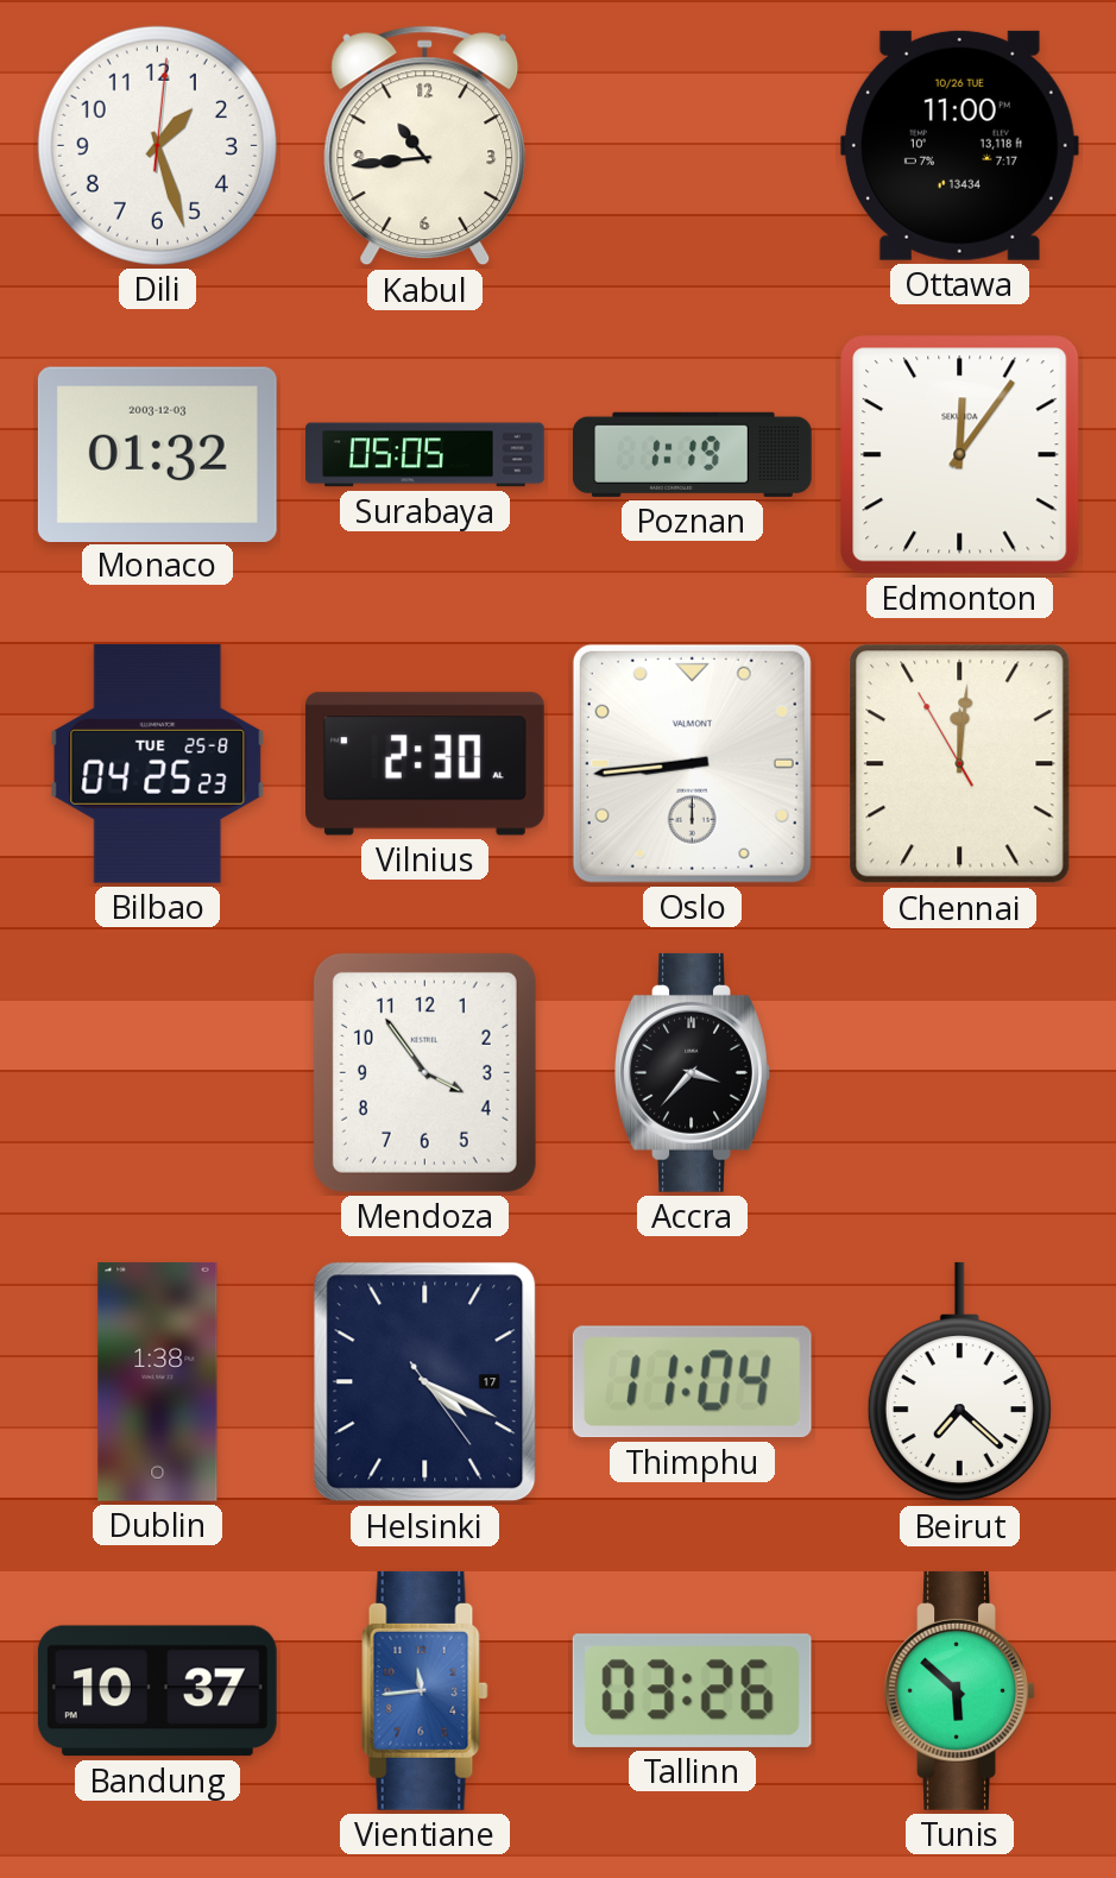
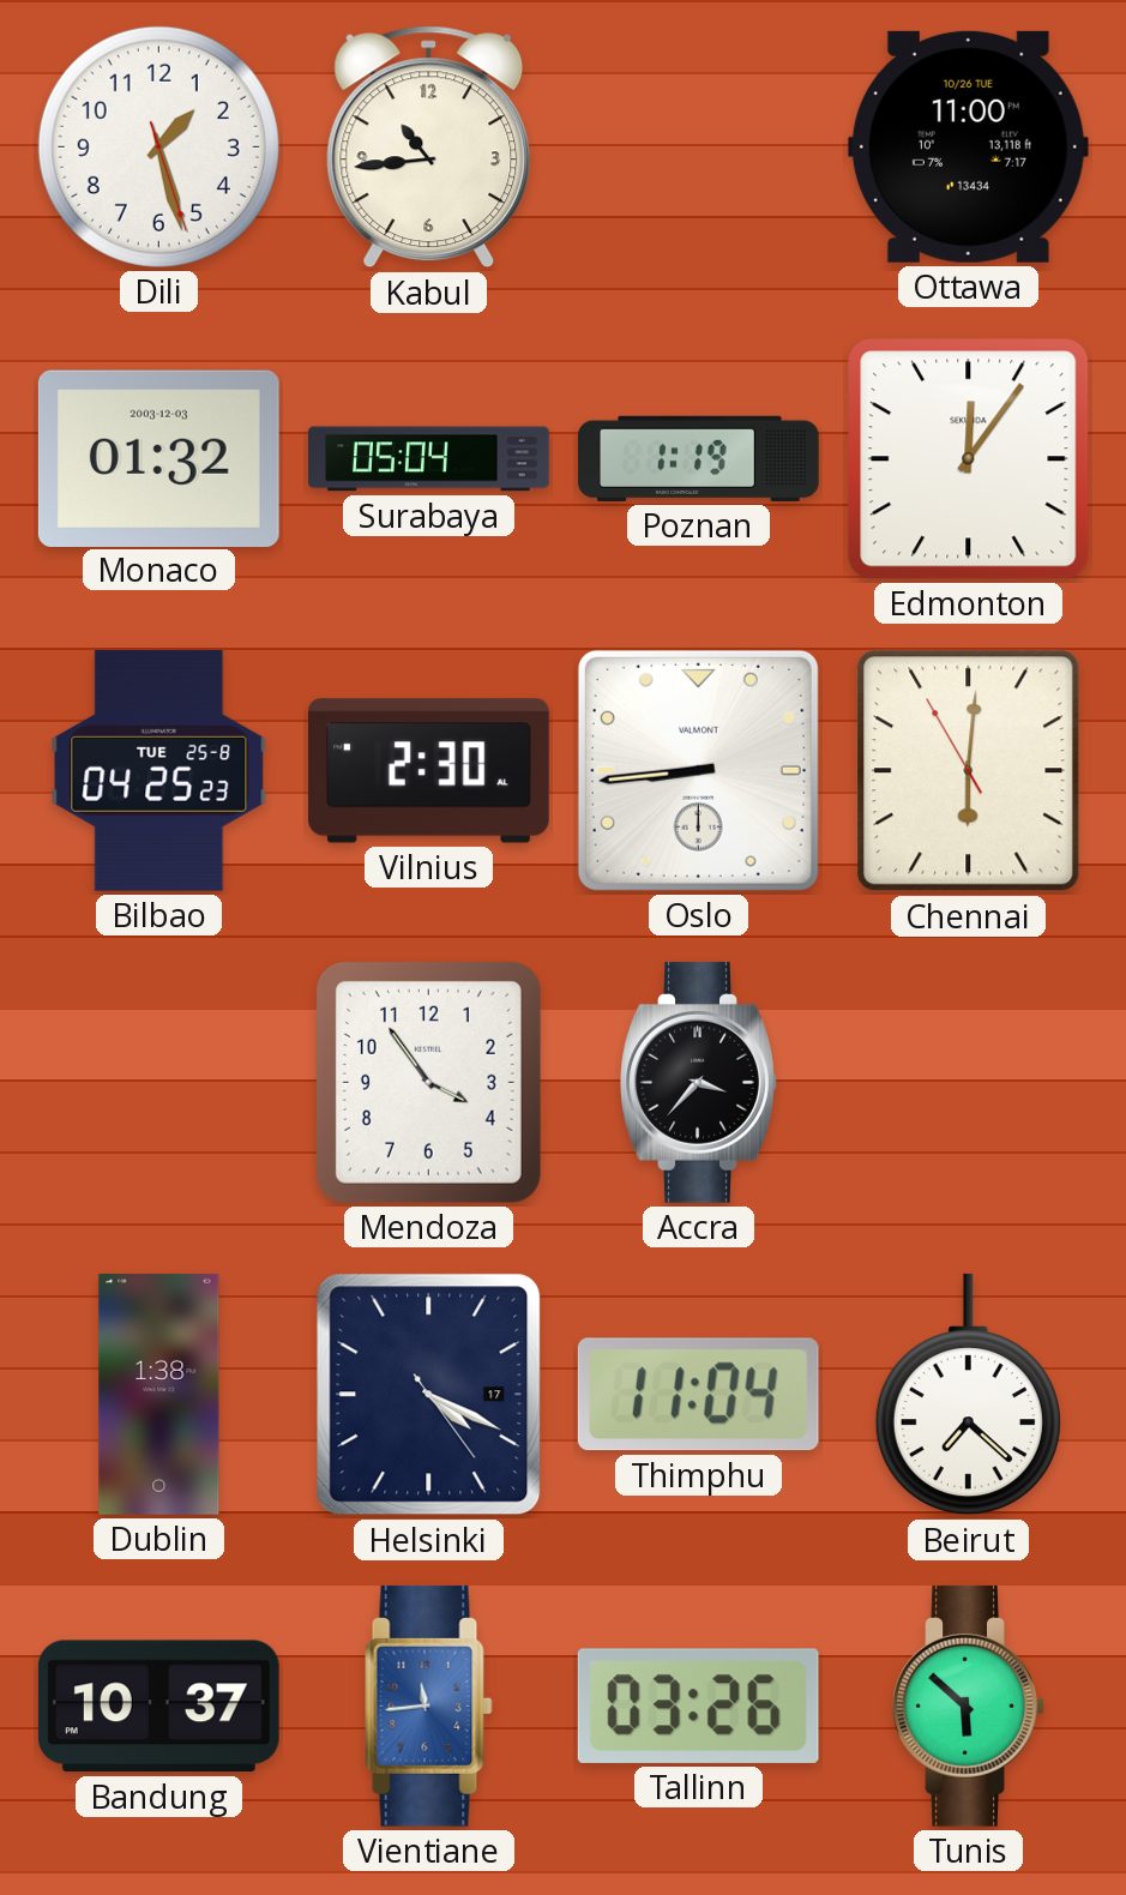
Dili: 1:27:01 -> 1:27:27 (158, 146)
Surabaya: 05:05 -> 05:04 (429, 459)
Chennai: 12:00 -> 6:00 (969, 771)
